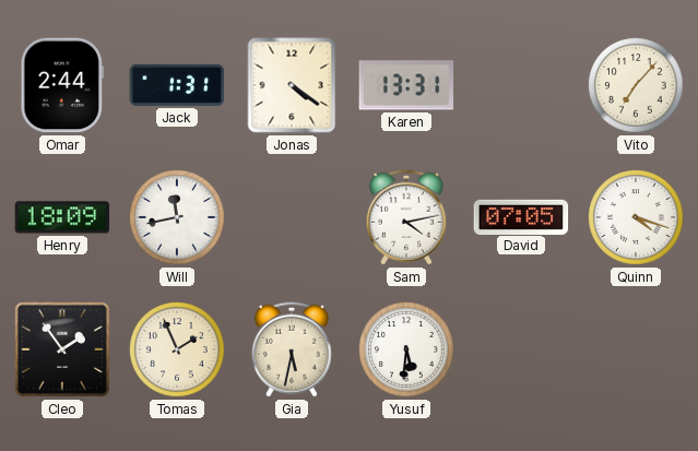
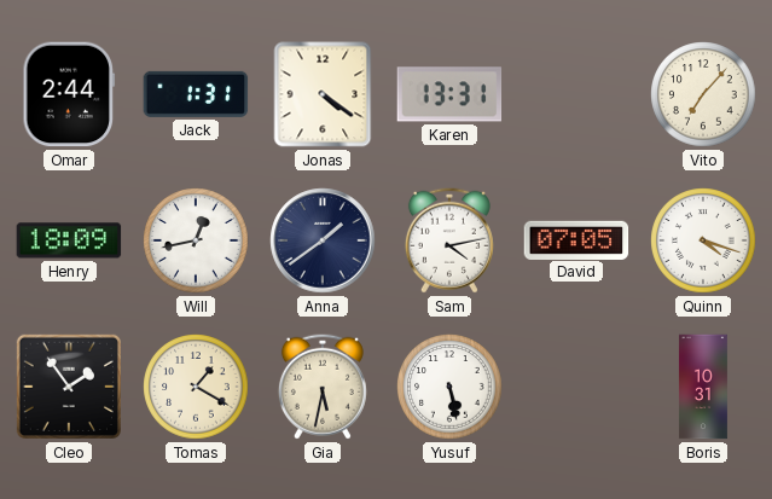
Will: 11:43 -> 12:43 (196, 240)
Anna: none -> 1:39 (323, 240)
Tomas: 1:56 -> 1:20 (196, 387)
Yusuf: 5:31 -> 5:28 (449, 387)
Boris: none -> 10:31 (703, 387)
